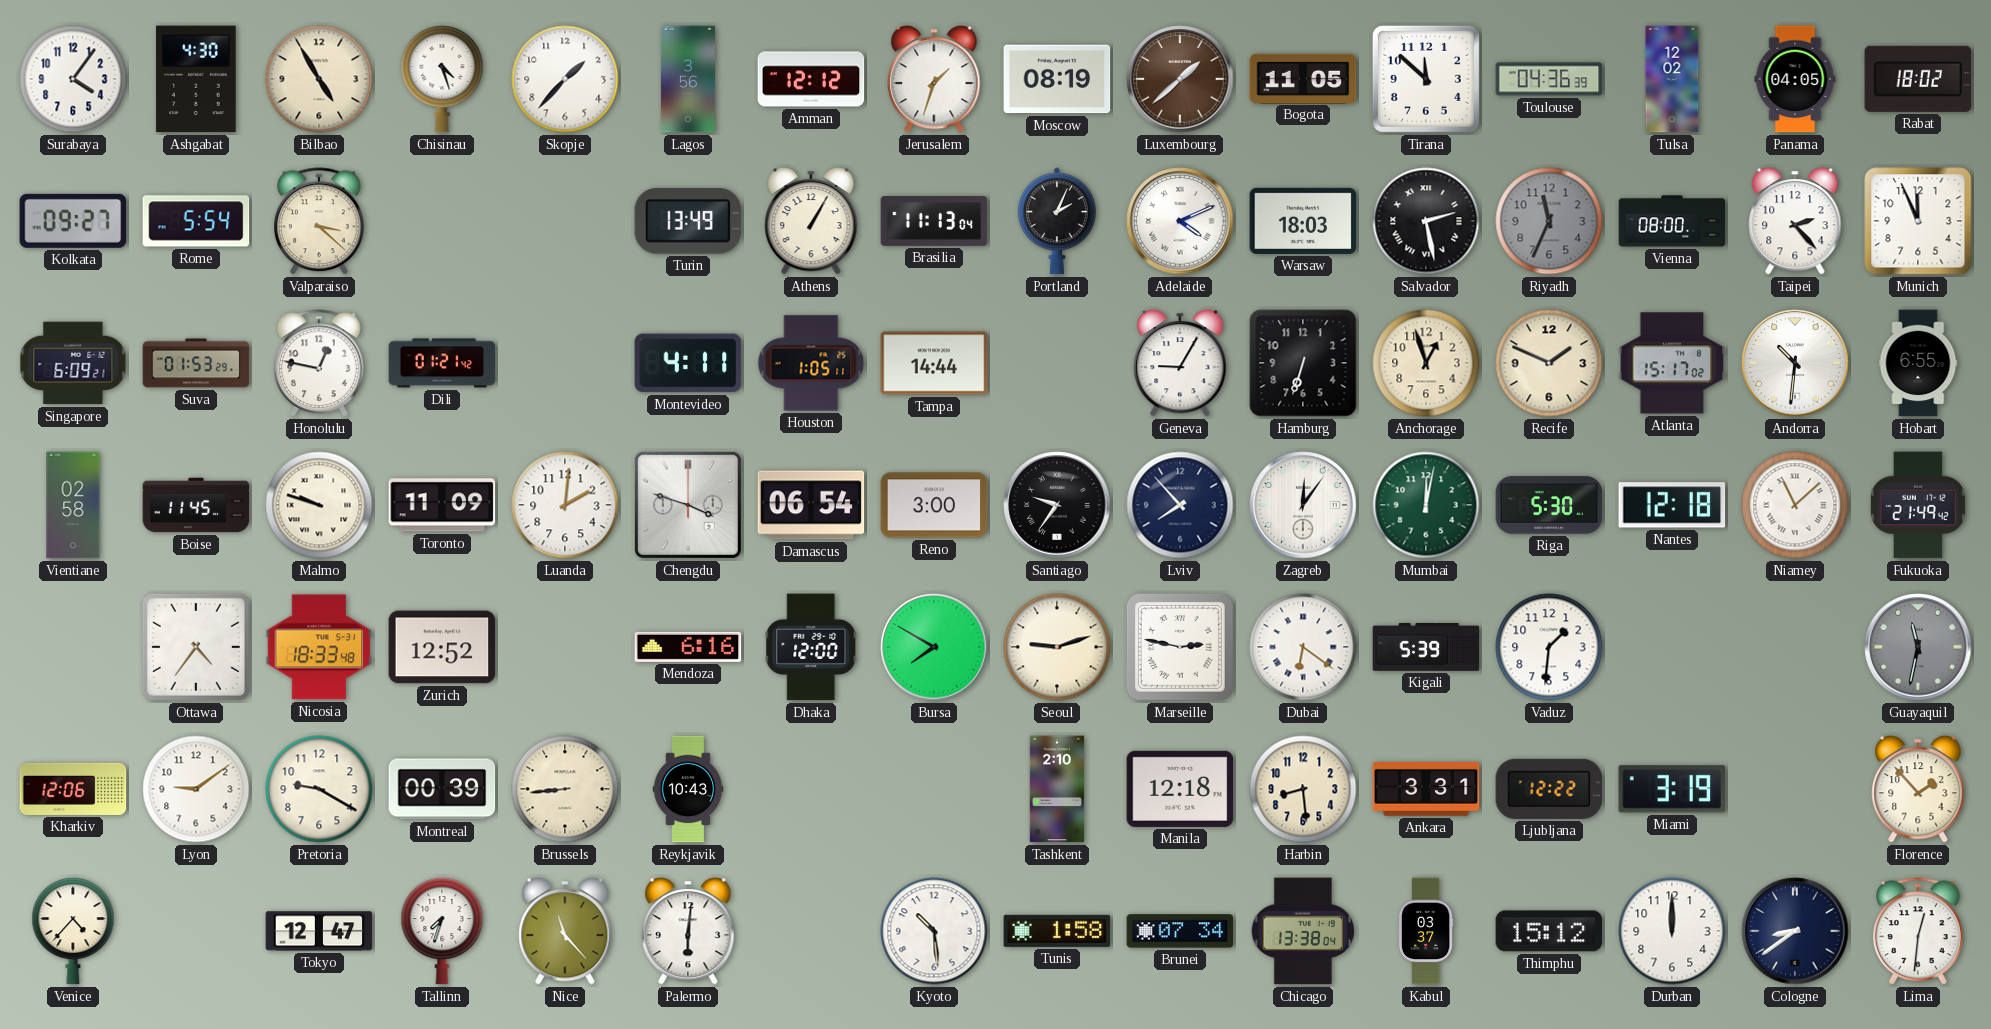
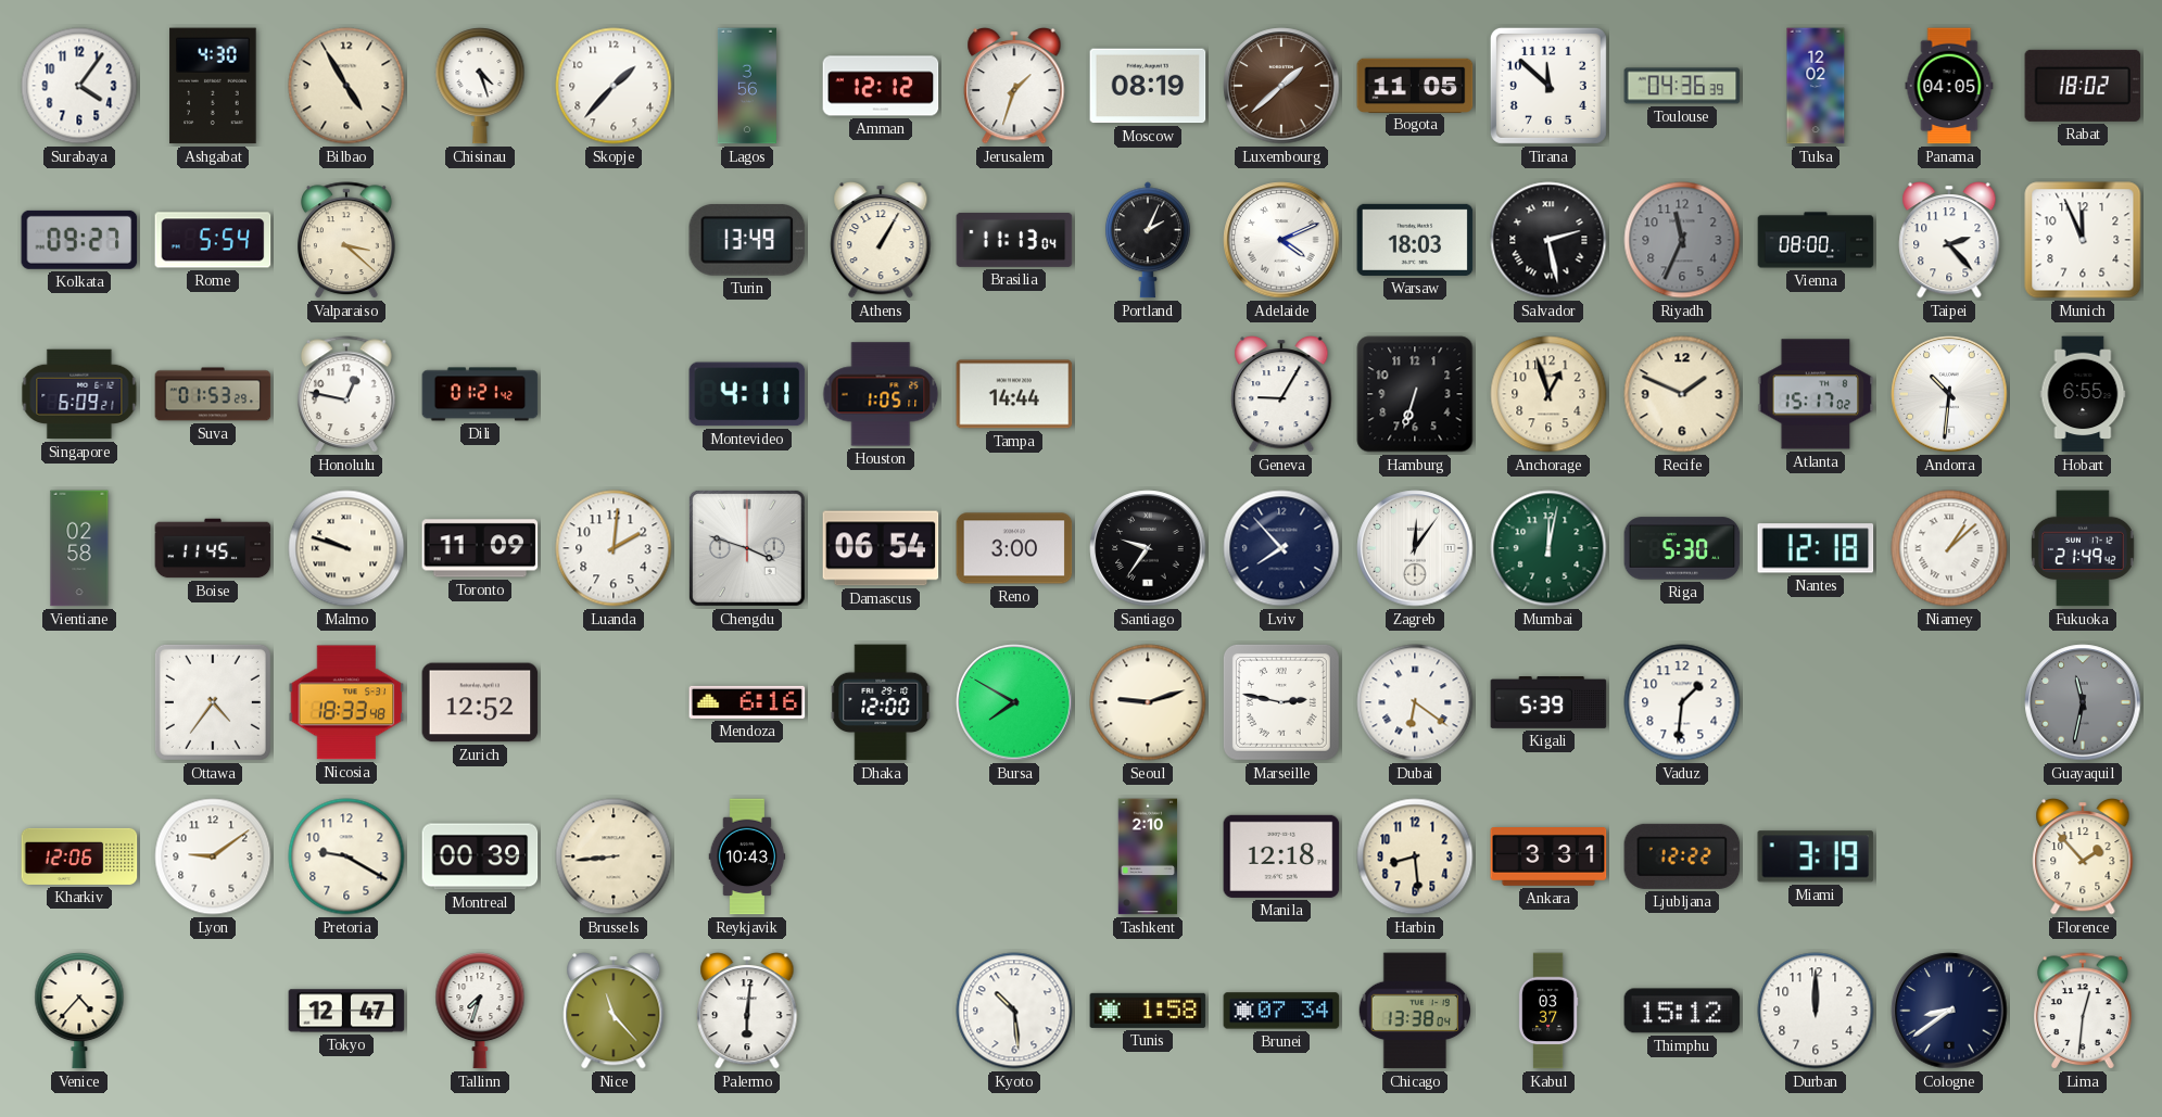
Niamey: 11:08 -> 1:08 (1949, 548)
